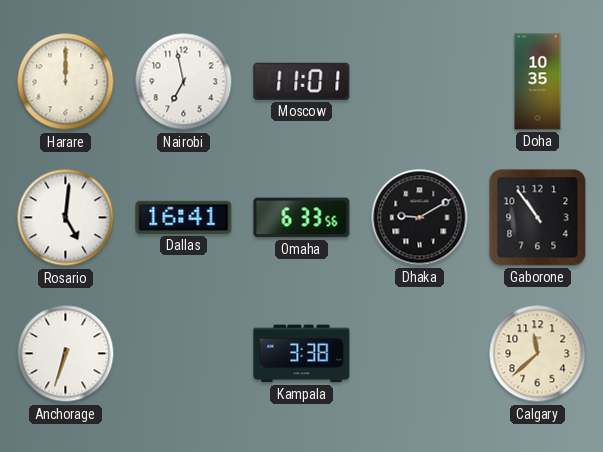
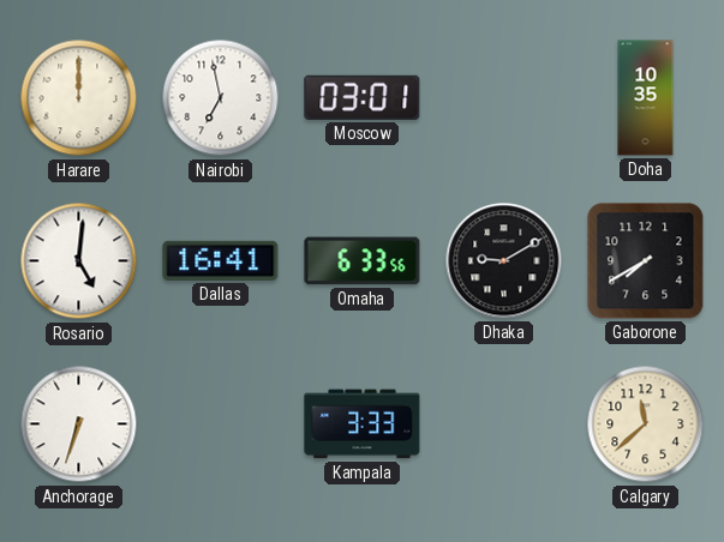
Moscow: 11:01 -> 03:01 (363, 97)
Gaborone: 10:54 -> 7:40 (646, 261)
Kampala: 3:38 -> 3:33 (363, 424)
